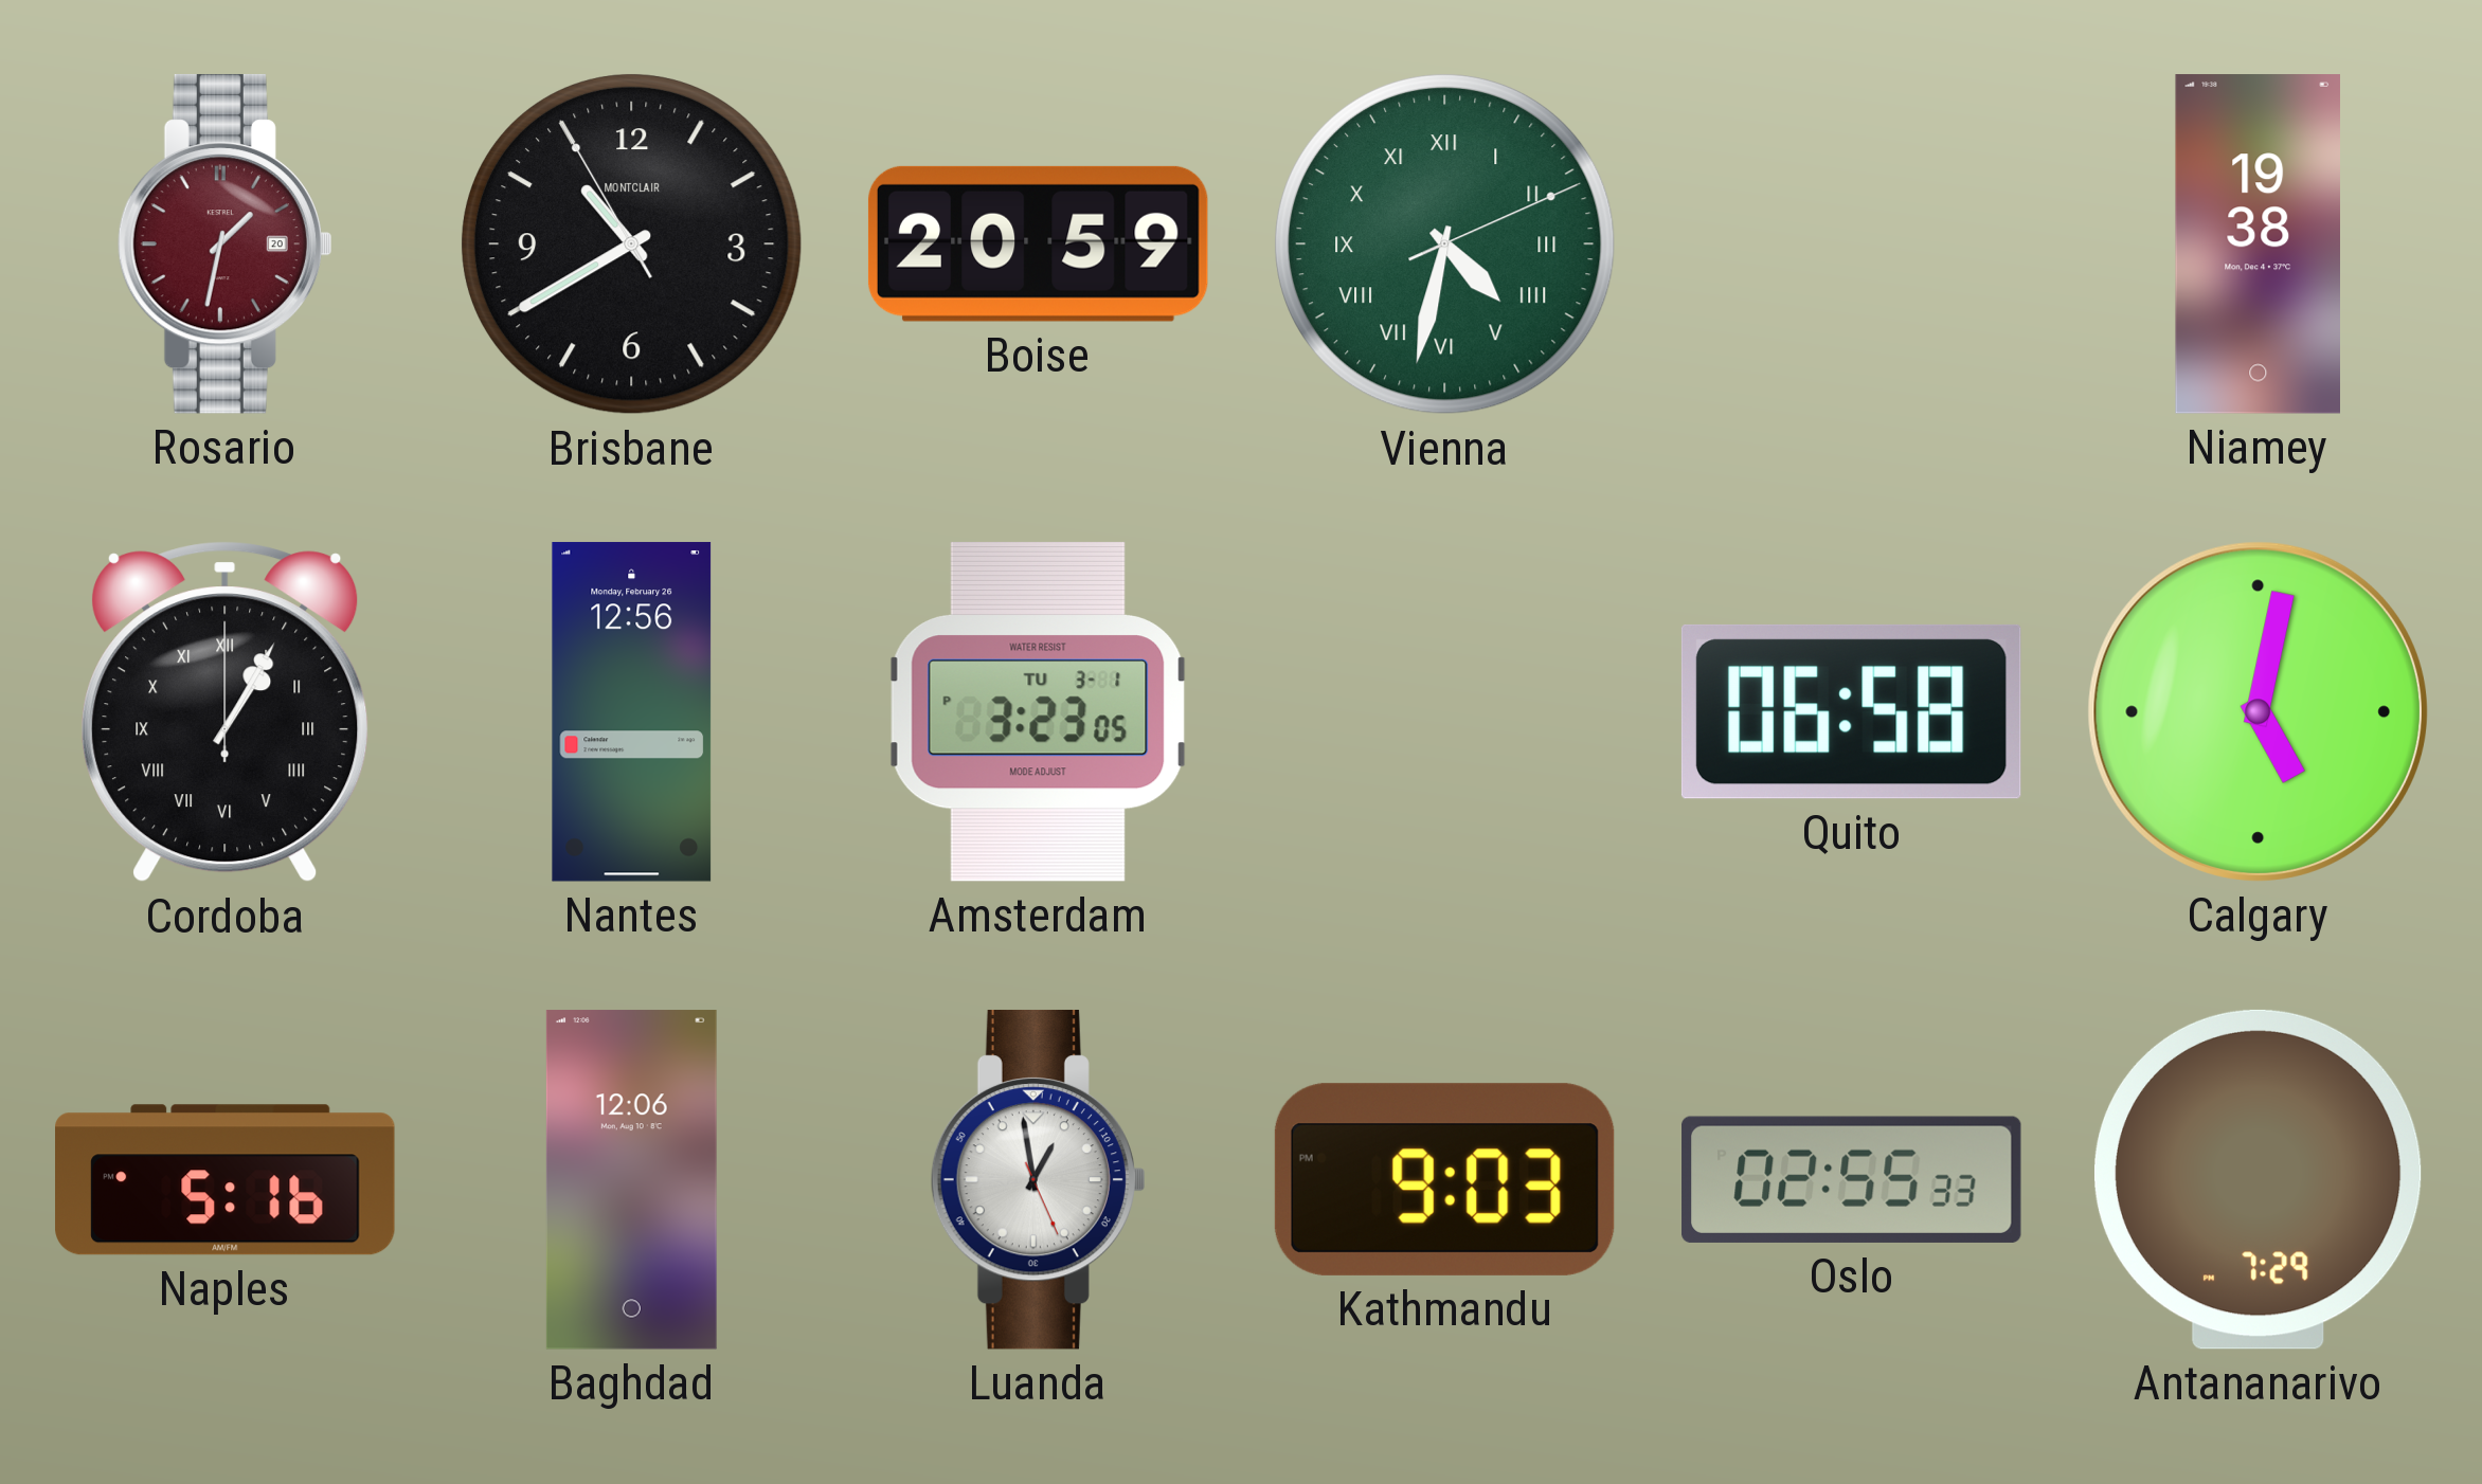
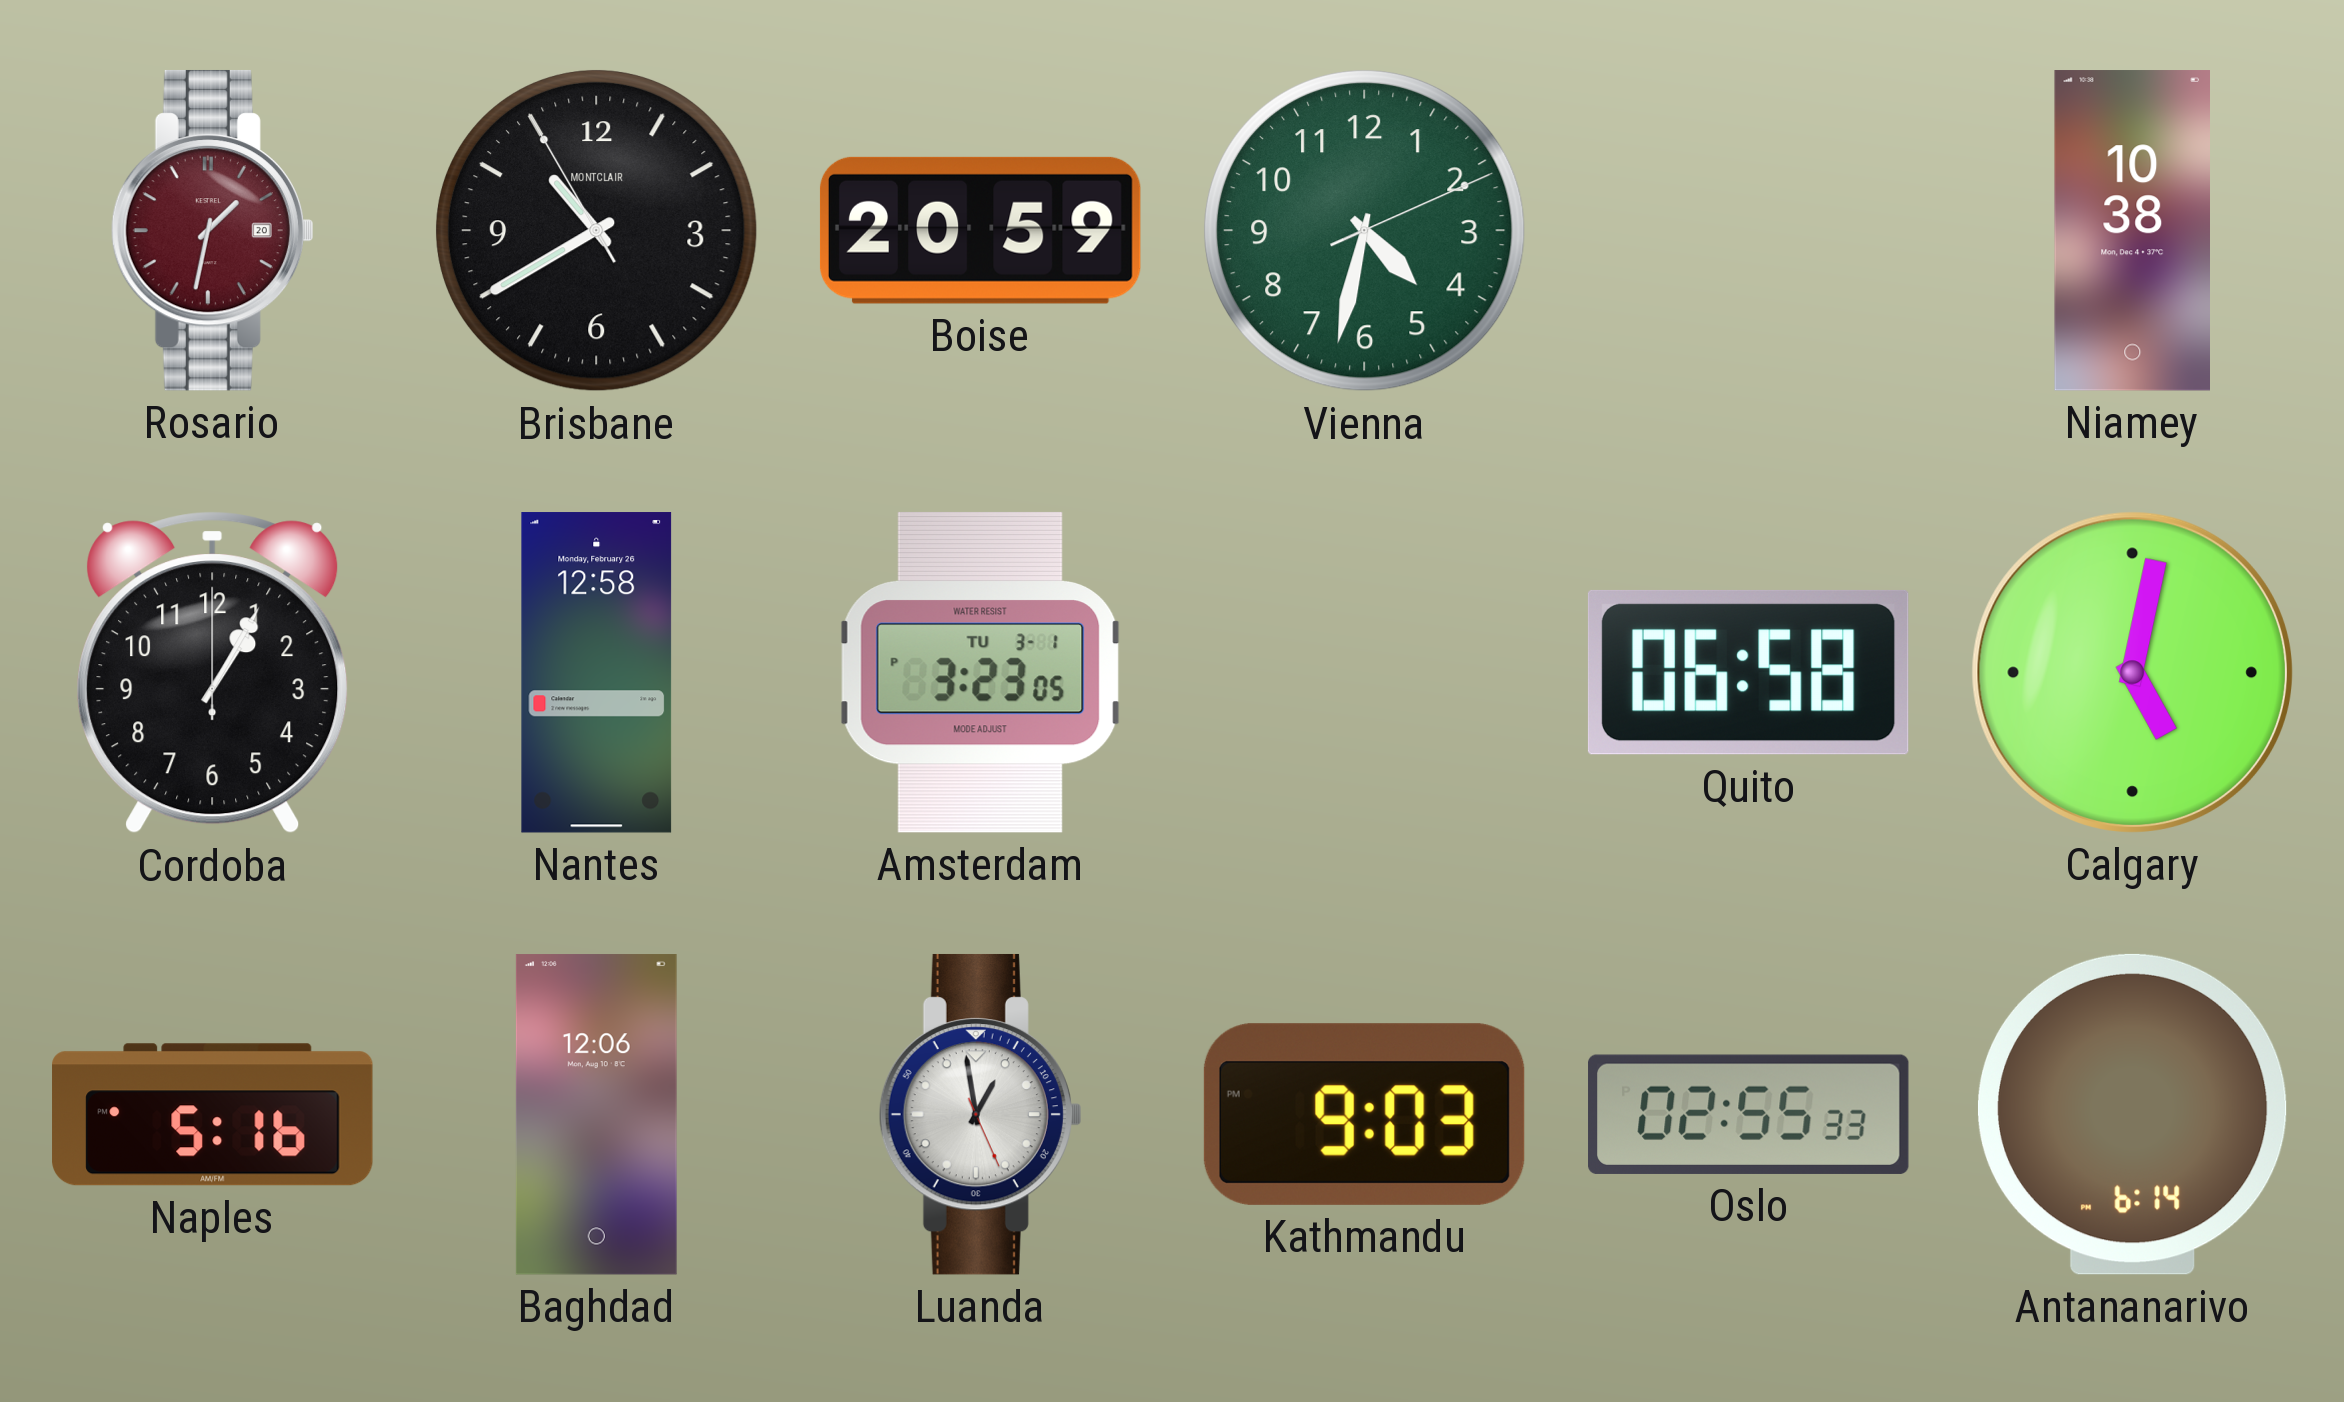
Vienna numerals: Roman -> Arabic (1365, 231)
Niamey: 19:38 -> 10:38 (2132, 231)
Cordoba numerals: Roman -> Arabic (213, 673)
Nantes: 12:56 -> 12:58 (597, 673)
Antananarivo: 7:29 -> 6:14 (2132, 1114)
